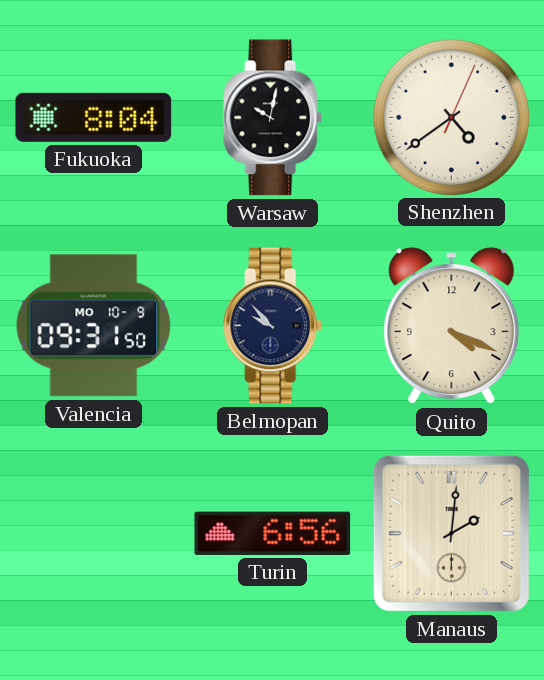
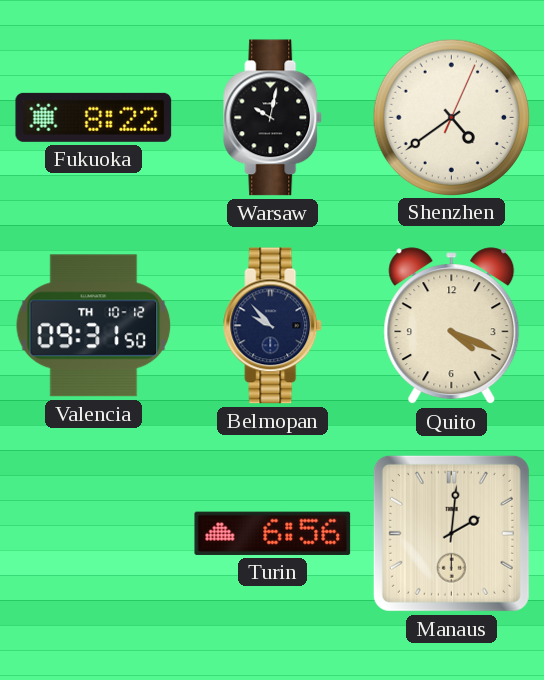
Fukuoka: 8:04 -> 8:22 (94, 117)
Valencia date: MO 10-9 -> TH 10-12 (94, 326)
